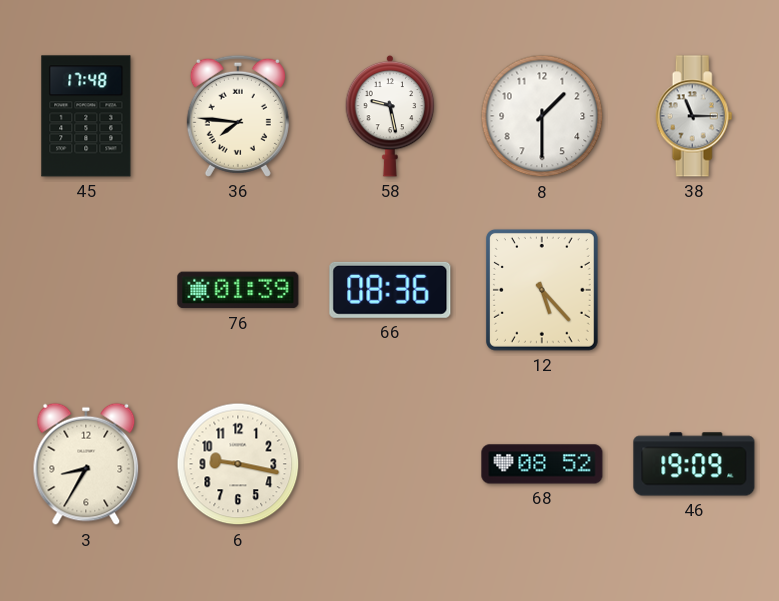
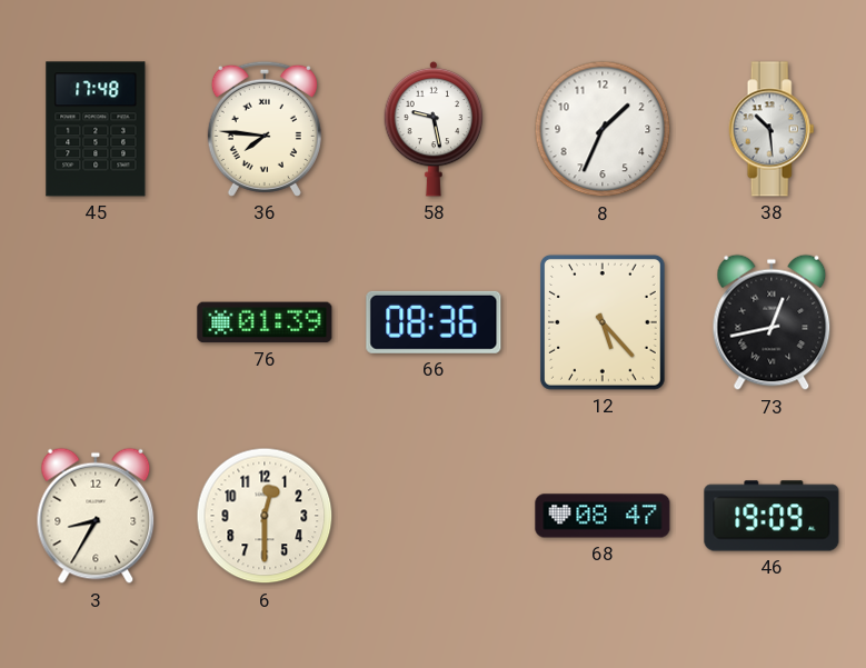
8: 1:30 -> 1:34 (603, 129)
38: 11:15 -> 10:29 (772, 129)
73: none -> 12:43 (772, 322)
6: 9:17 -> 12:30 (265, 516)
68: 08:52 -> 08:47 (603, 516)
